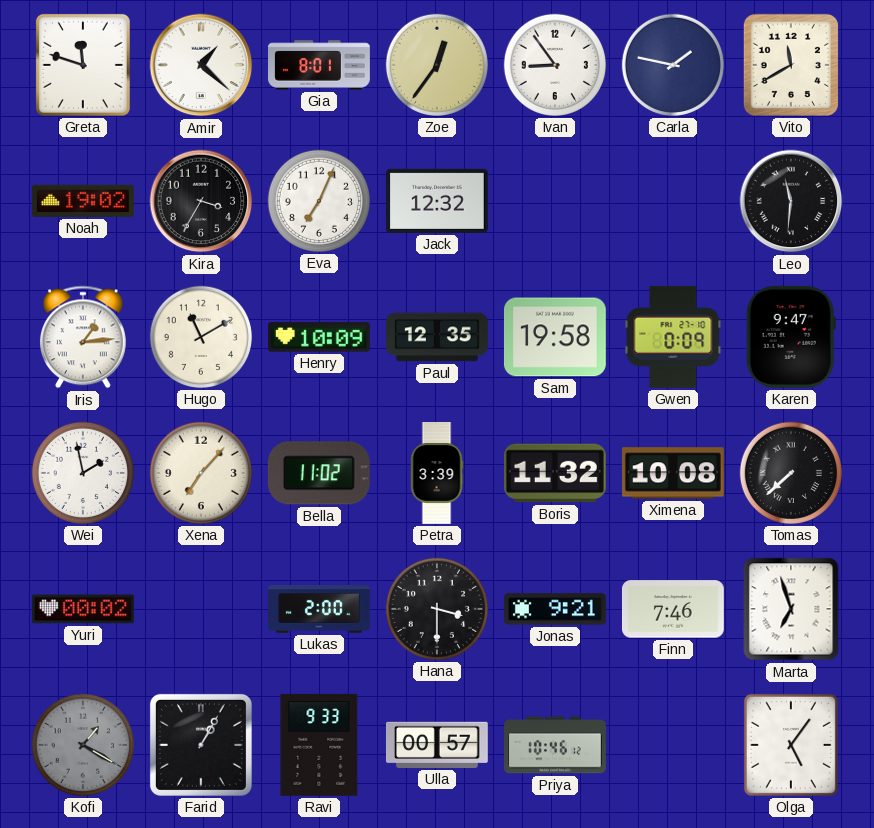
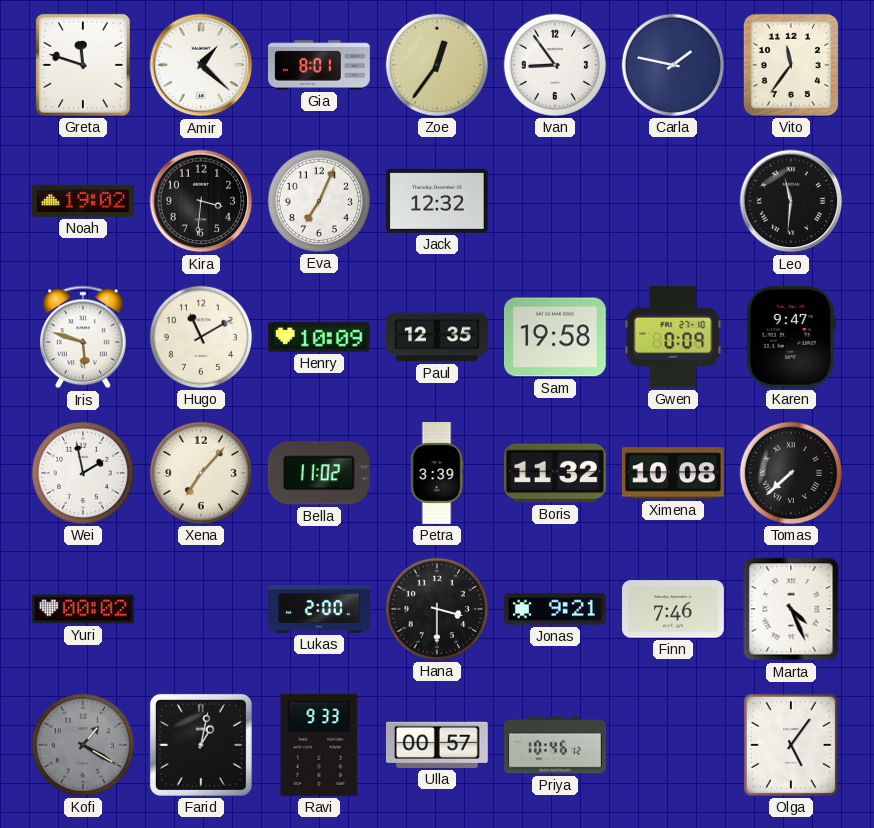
Vito: 11:40 -> 11:36 (791, 65)
Kira: 3:35 -> 3:31 (201, 201)
Iris: 1:14 -> 5:48 (83, 337)
Marta: 6:57 -> 4:26 (791, 609)
Farid: 1:05 -> 1:02 (201, 745)
